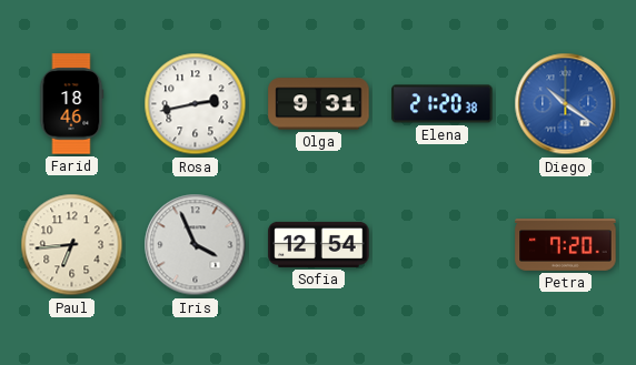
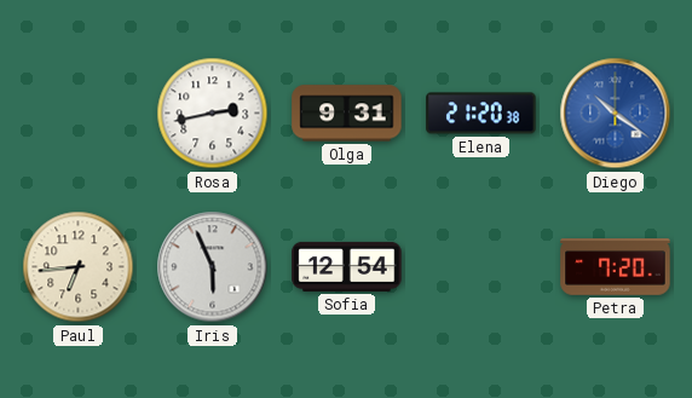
Farid: 18:46 -> none (71, 104)
Iris: 3:56 -> 5:56 (213, 267)
